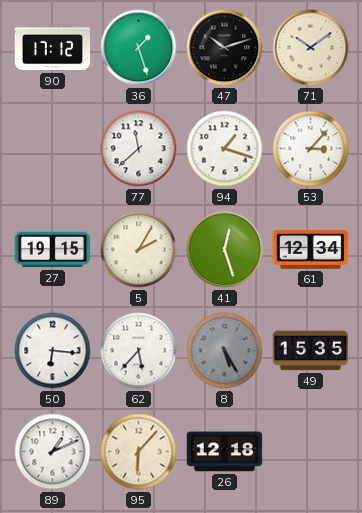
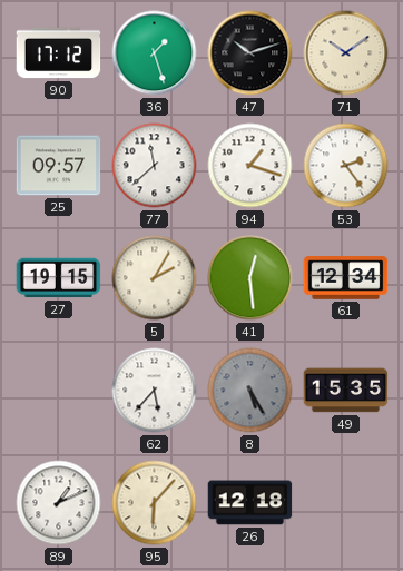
25: none -> 09:57 (59, 166)
53: 3:07 -> 2:24 (346, 166)
41: 12:27 -> 12:29 (250, 278)
50: 6:16 -> none (53, 351)
